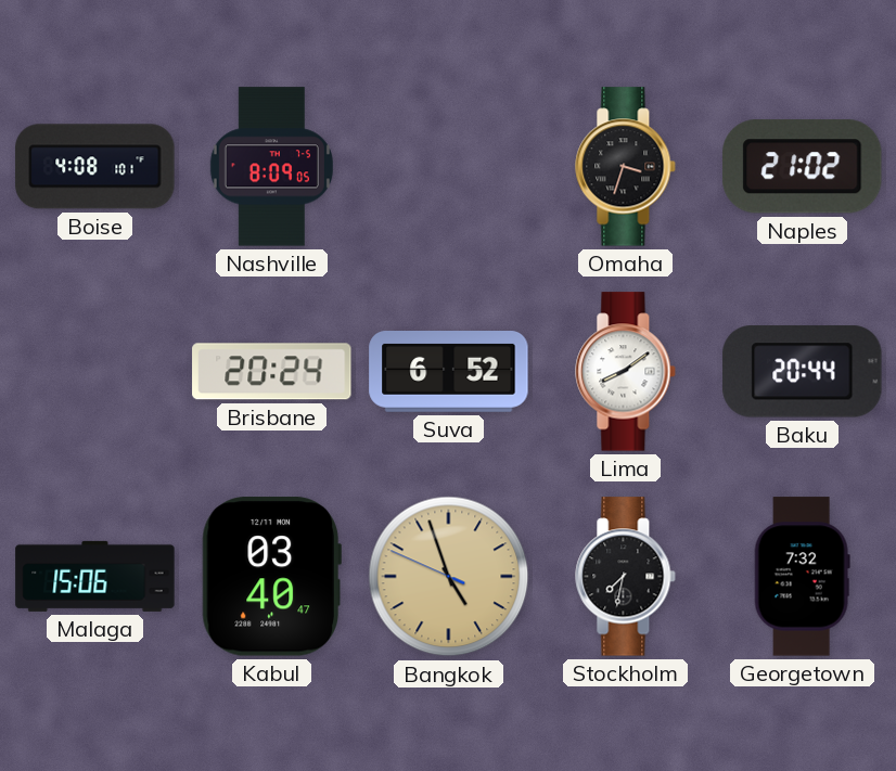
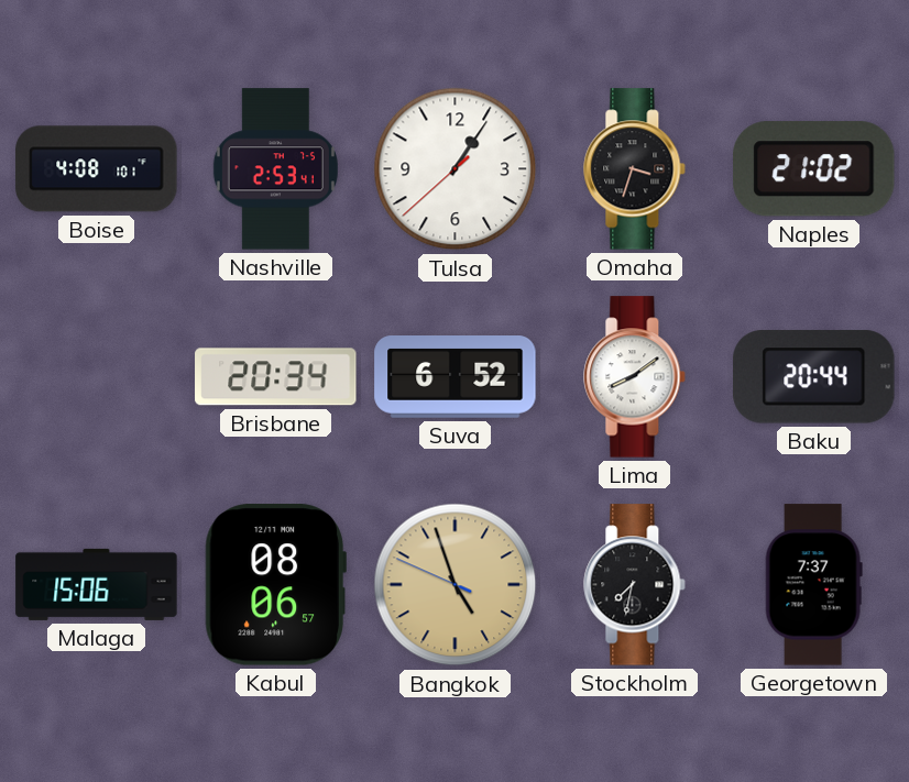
Nashville: 8:09 -> 2:53 (275, 169)
Tulsa: none -> 1:05 (456, 169)
Brisbane: 20:24 -> 20:34 (276, 377)
Kabul: 03:40 -> 08:06 (275, 585)
Georgetown: 7:32 -> 7:37 (813, 585)
